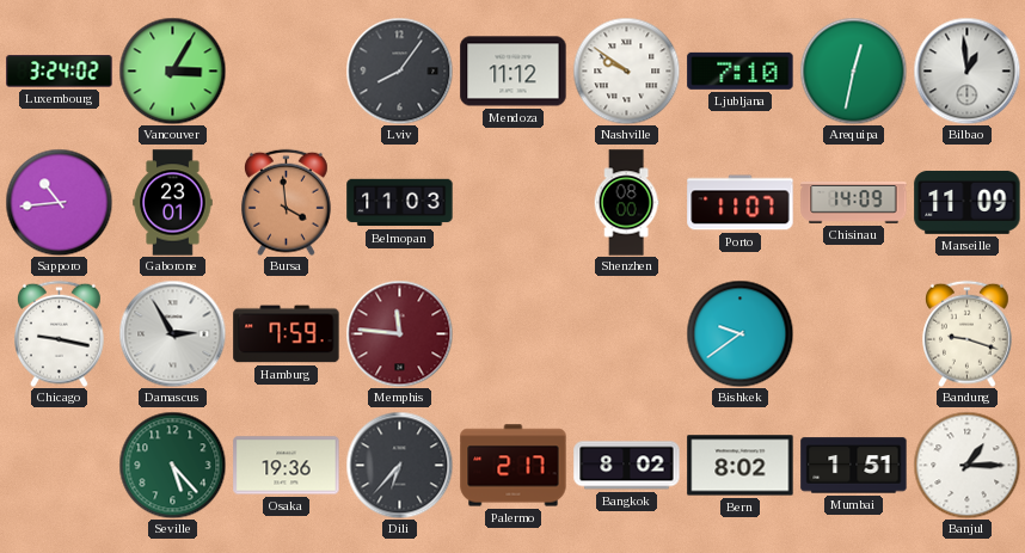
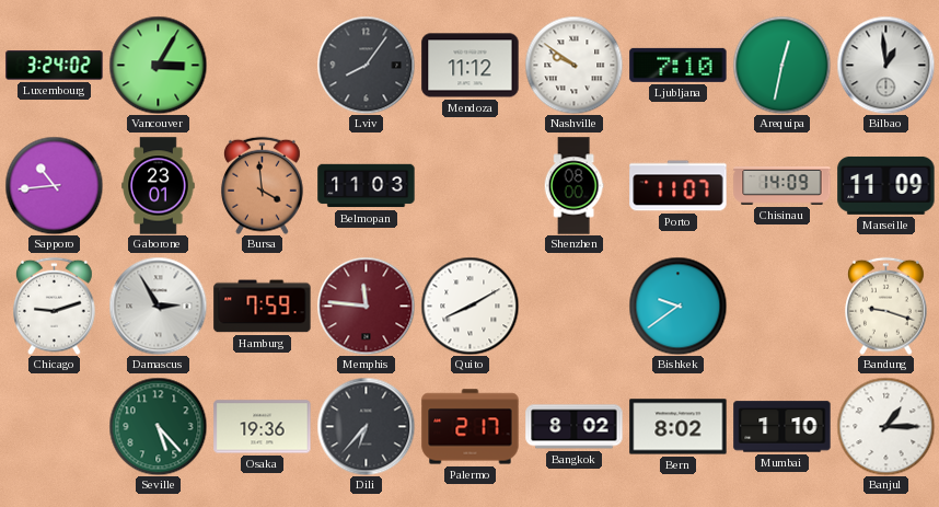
Chicago: 9:17 -> 9:12 (55, 306)
Quito: none -> 8:10 (469, 306)
Mumbai: 1:51 -> 1:10 (782, 427)
